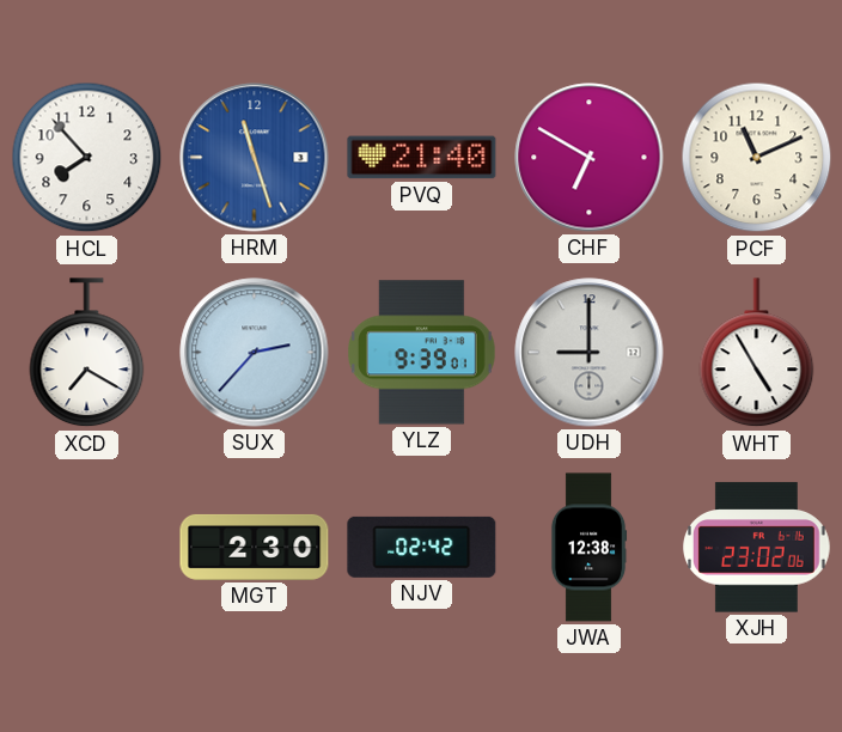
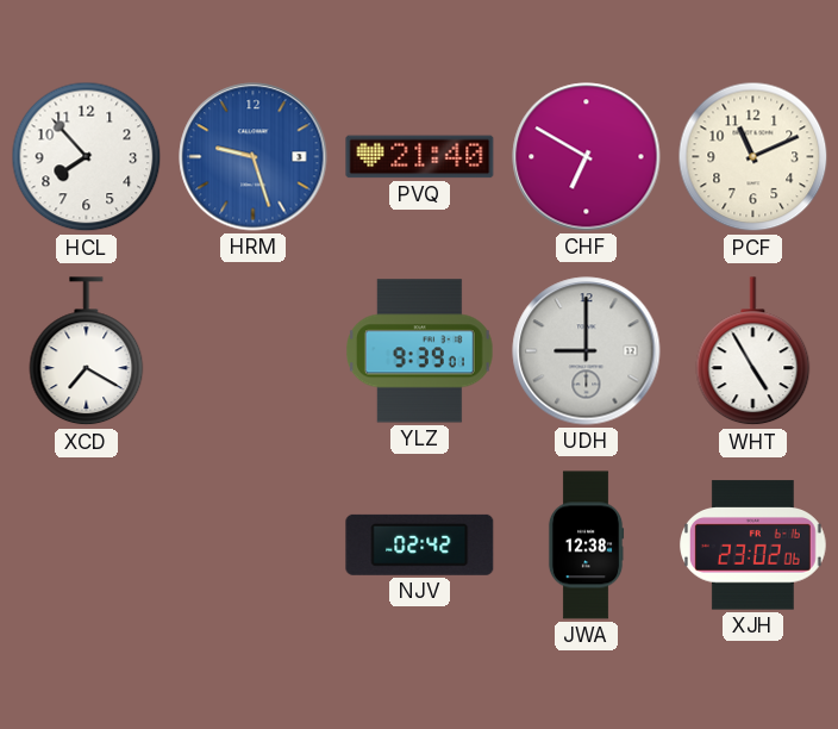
HRM: 11:27 -> 9:27 (254, 157)
SUX: 2:37 -> none (255, 353)
MGT: 2:30 -> none (255, 547)
